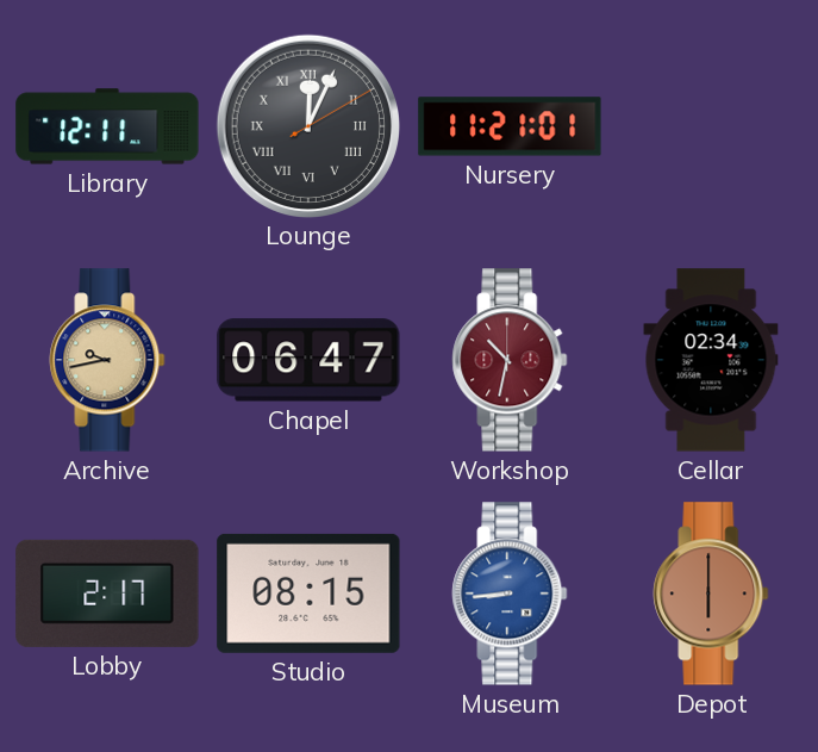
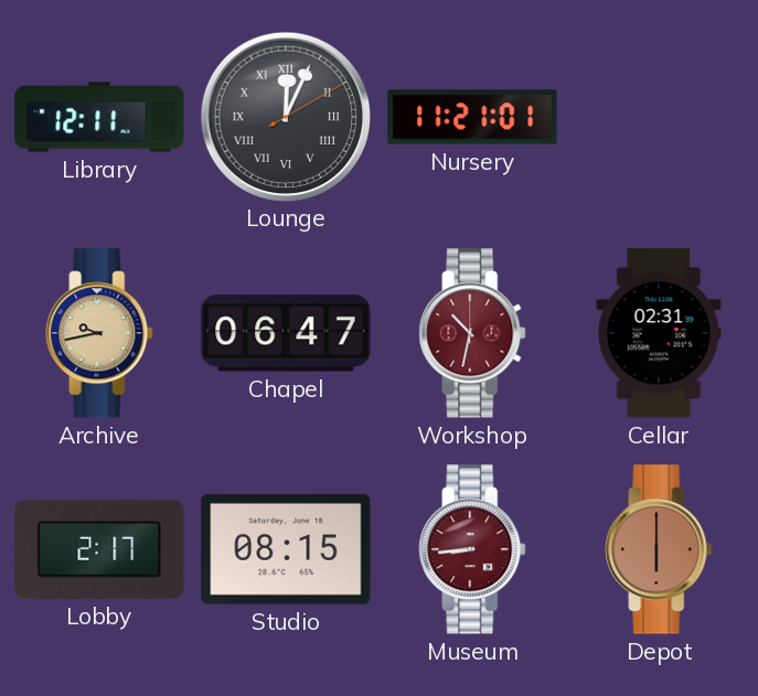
Cellar: 02:34 -> 02:31 (659, 333)
Museum dial: blue -> burgundy (472, 549)
